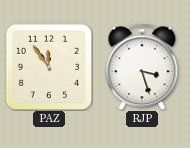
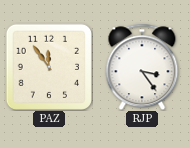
RJP: 3:27 -> 3:24 (142, 67)
